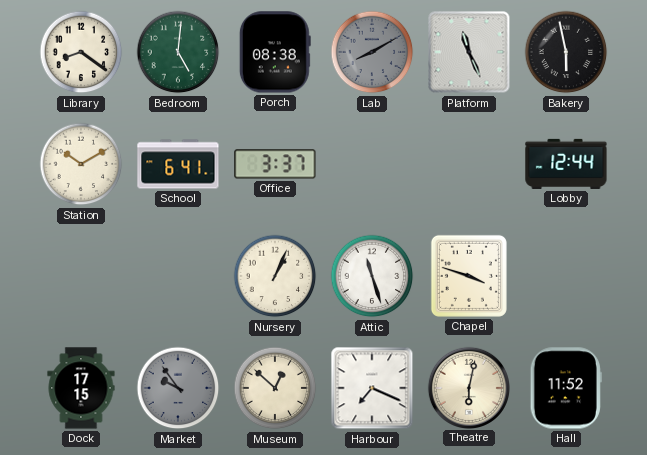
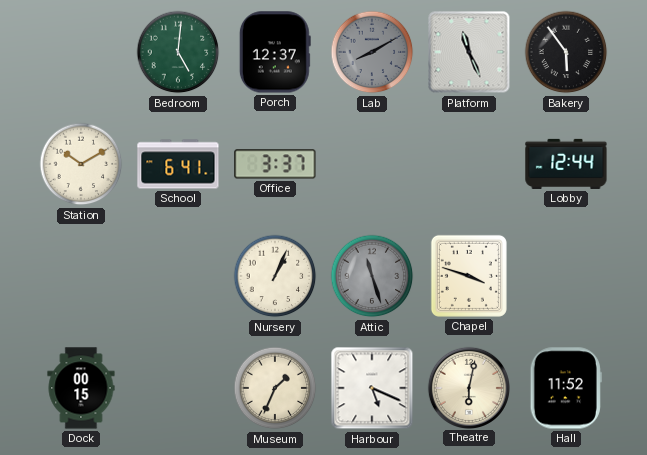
Library: 8:21 -> none (81, 52)
Porch: 08:38 -> 12:37 (275, 52)
Bakery: 5:58 -> 5:54 (566, 52)
Attic dial: white -> grey (372, 276)
Dock: 17:15 -> 00:15 (81, 388)
Market: 9:54 -> none (178, 388)
Museum: 12:52 -> 1:34 (275, 388)
Harbour: 7:19 -> 5:19 (372, 388)
